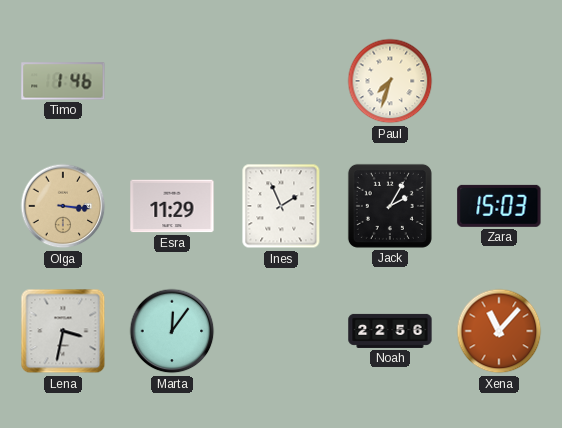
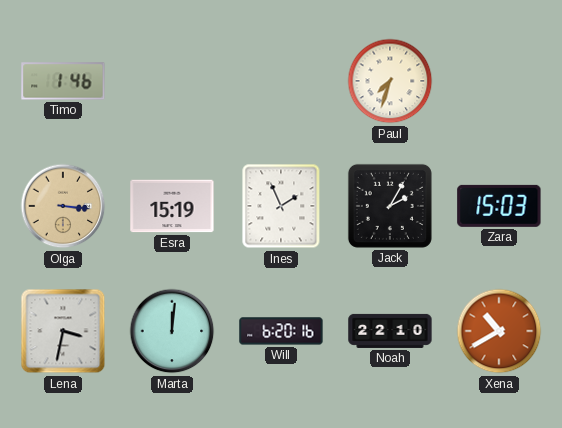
Esra: 11:29 -> 15:19 (172, 206)
Marta: 12:06 -> 12:01 (172, 331)
Will: none -> 6:20 (281, 331)
Noah: 22:56 -> 22:10 (390, 331)
Xena: 11:07 -> 10:40 (499, 331)
